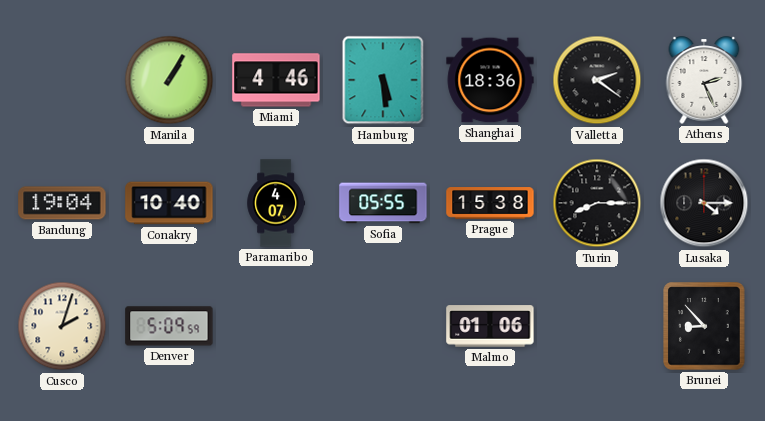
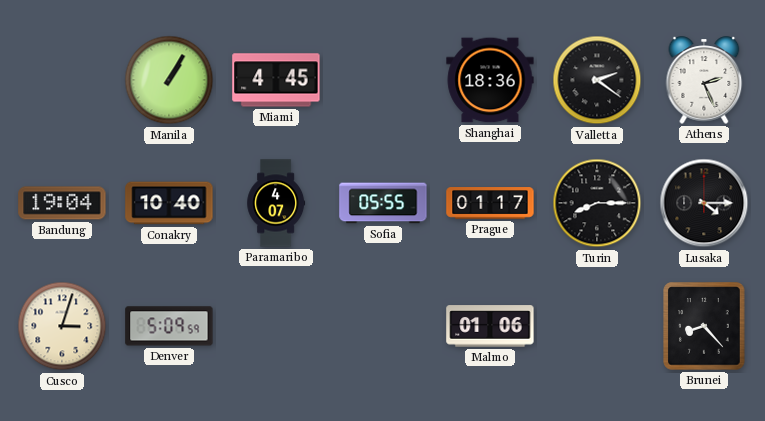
Miami: 4:46 -> 4:45 (276, 80)
Hamburg: 5:29 -> none (383, 80)
Prague: 15:38 -> 01:17 (490, 203)
Cusco: 2:03 -> 3:03 (62, 326)
Brunei: 8:53 -> 8:23 (704, 326)
